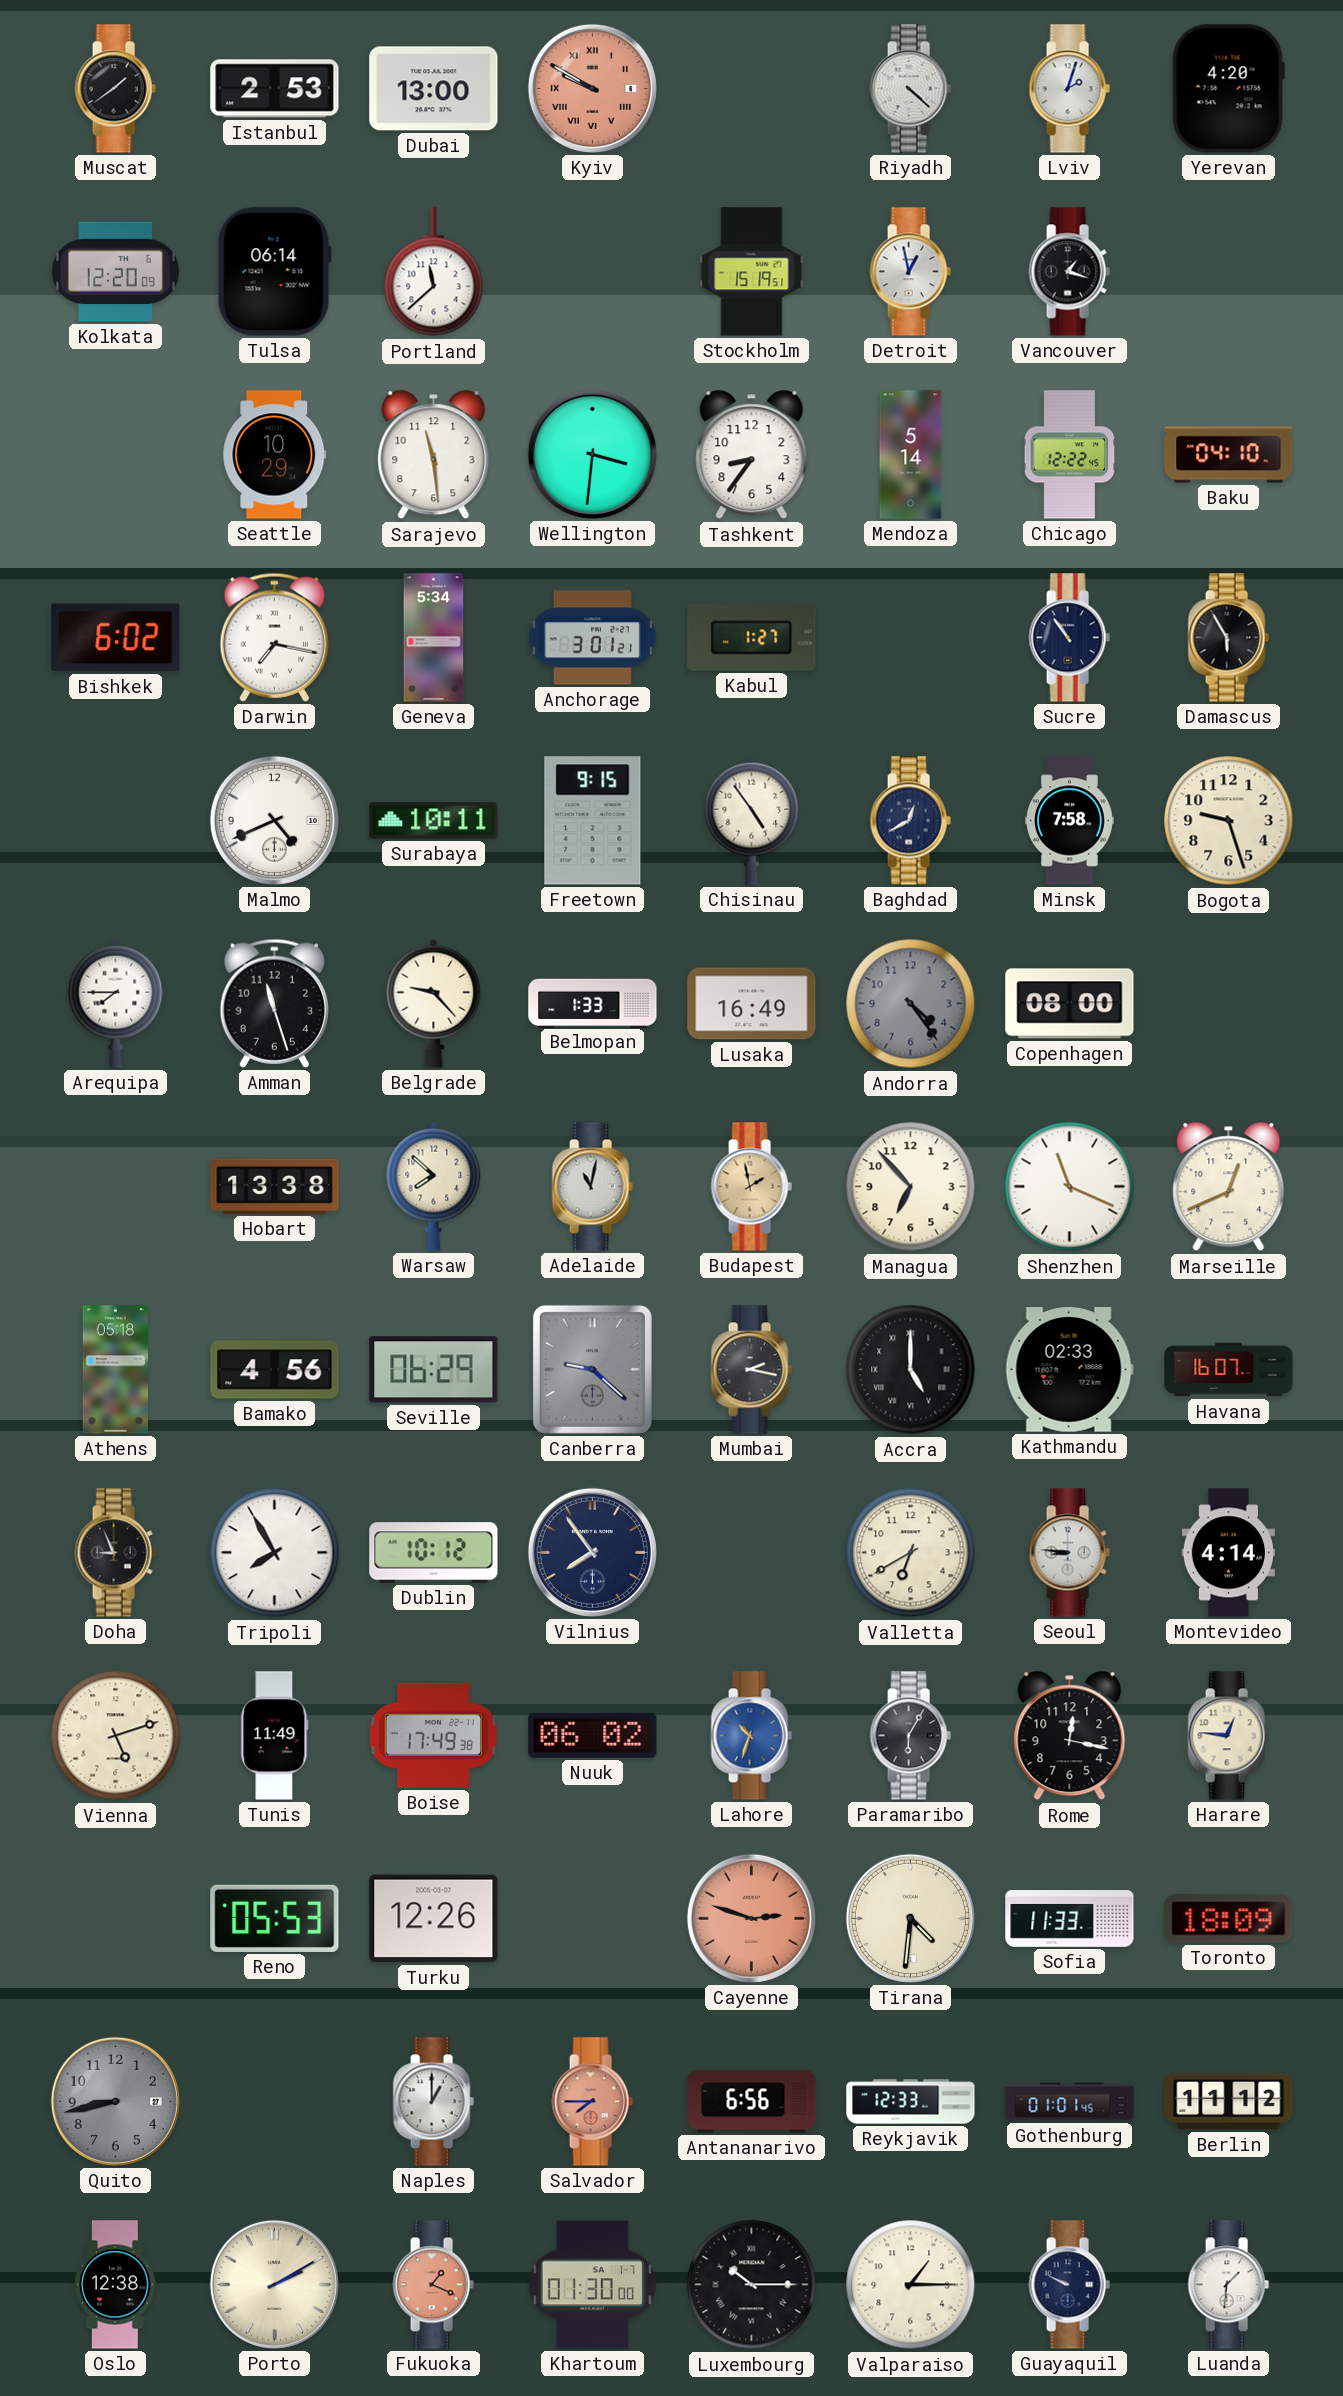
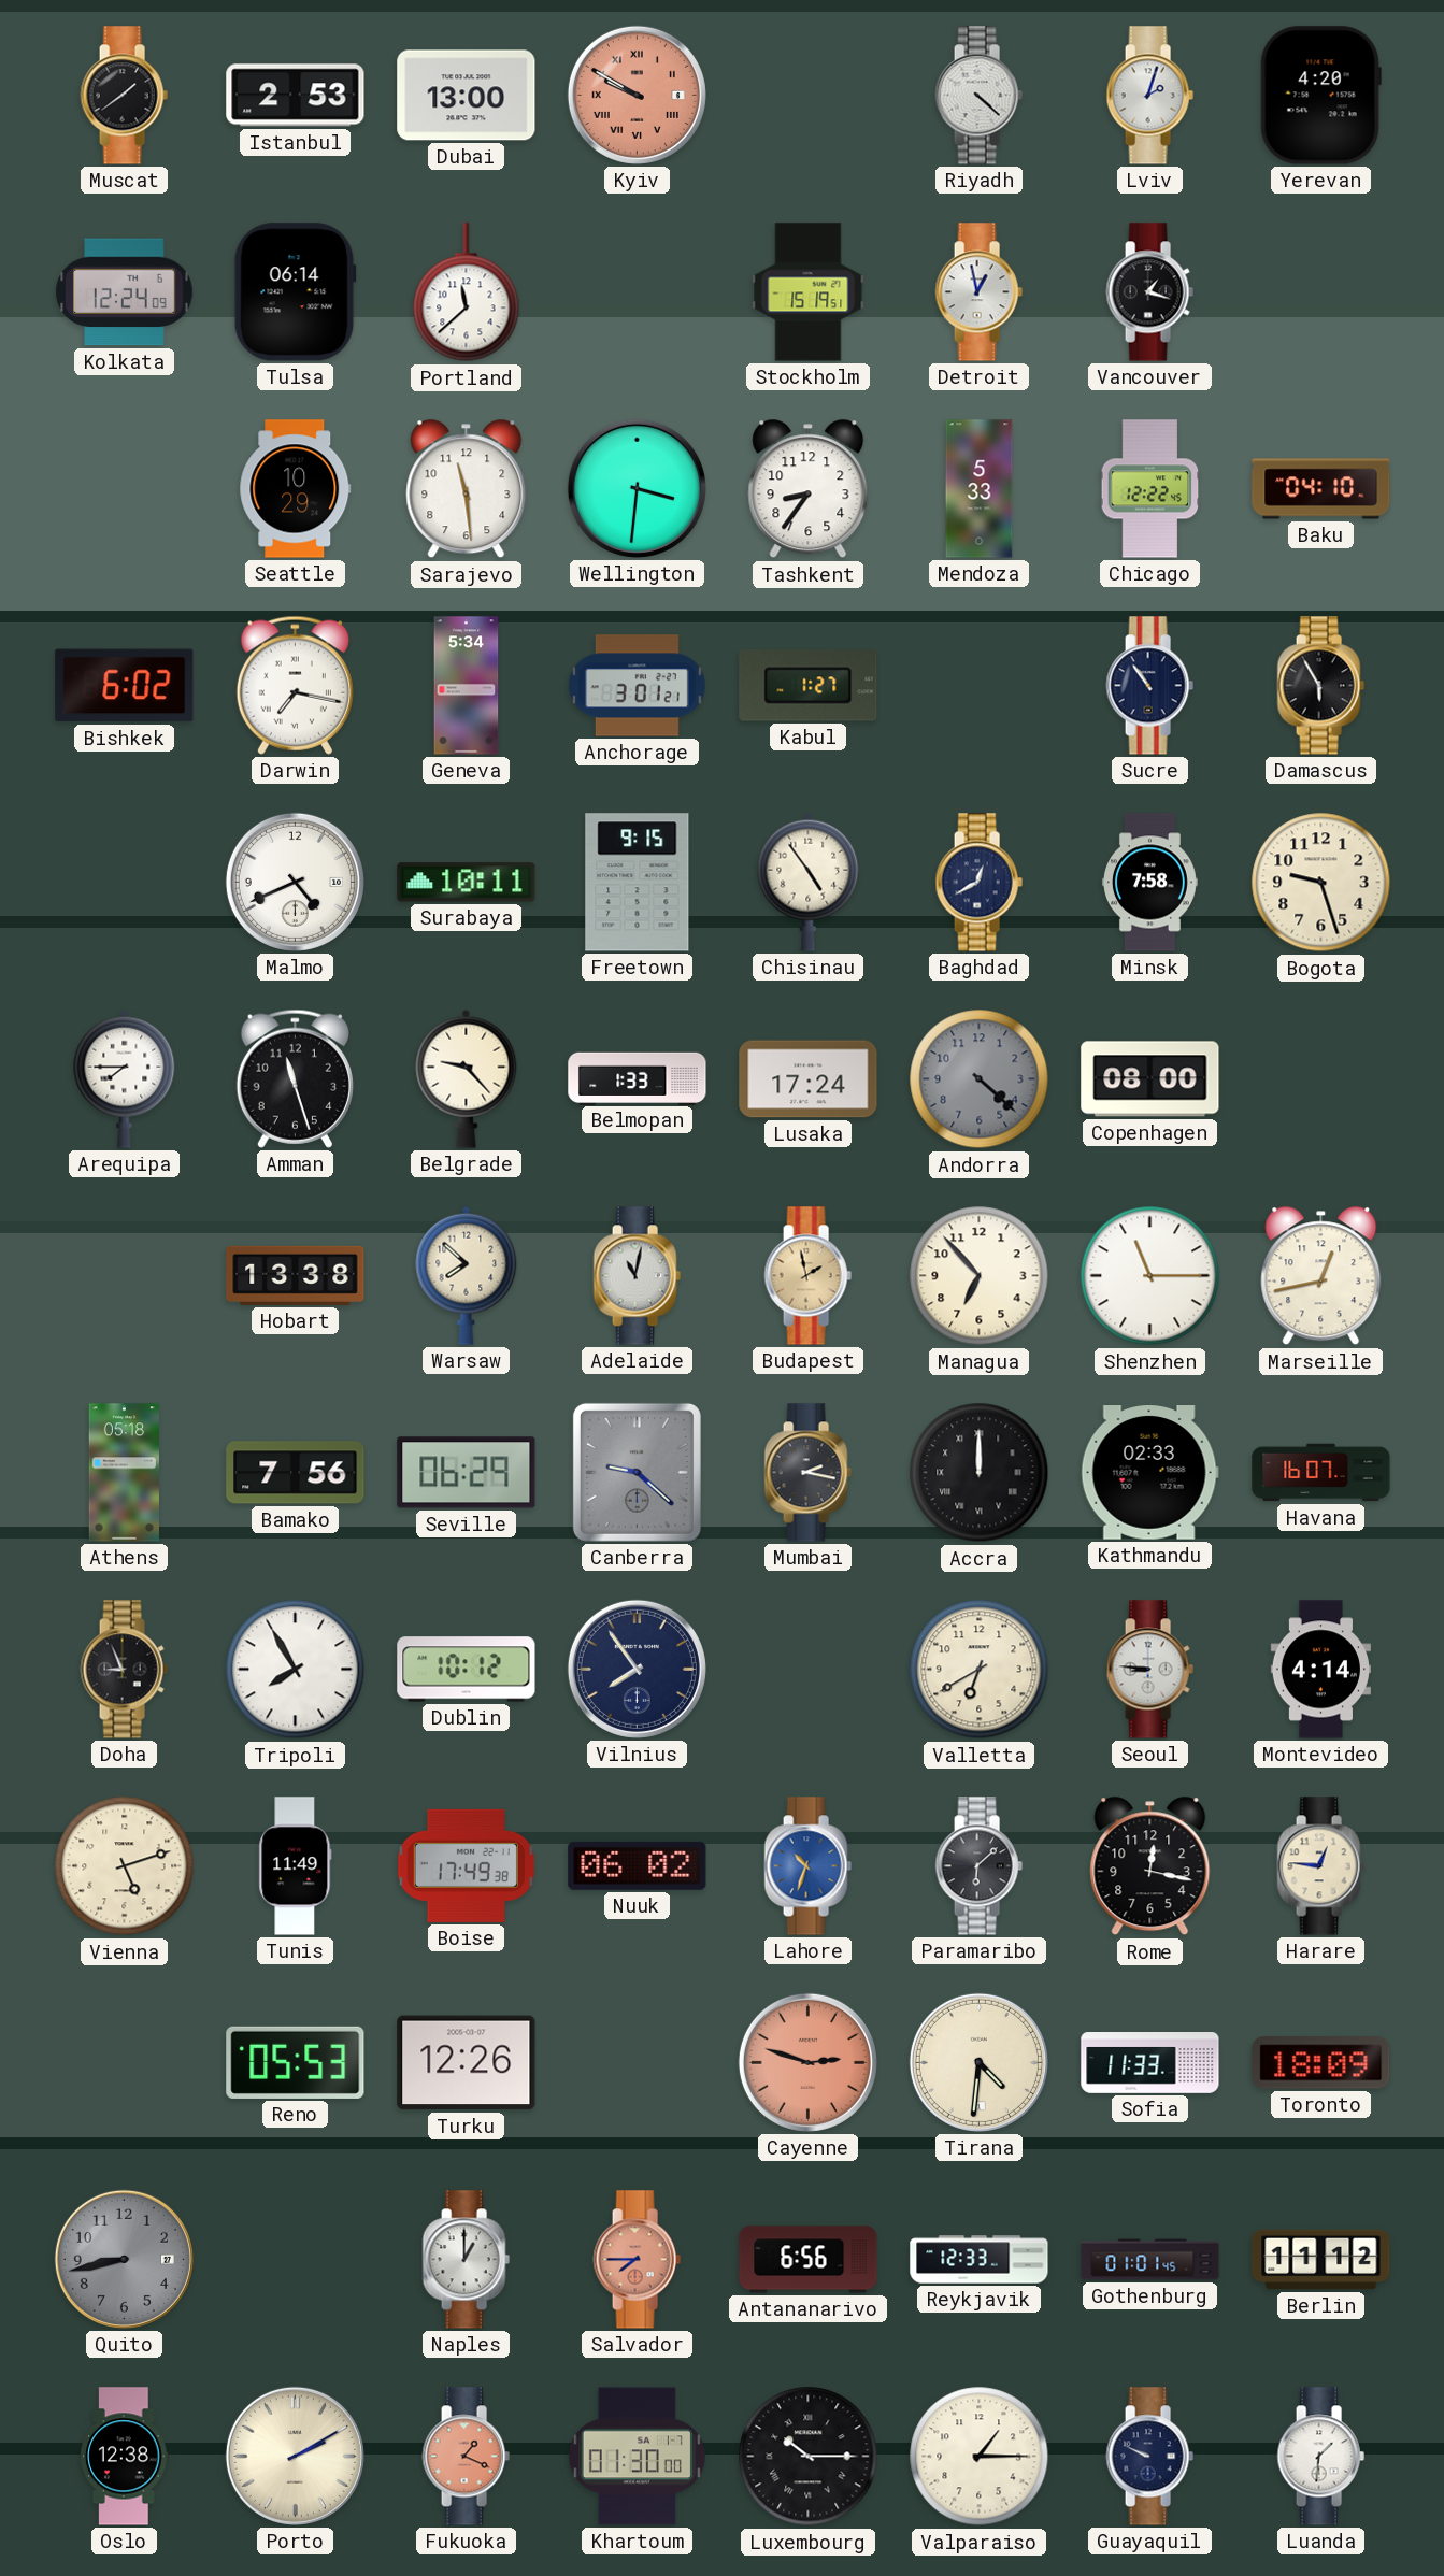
Kolkata: 12:20 -> 12:24 (125, 292)
Mendoza: 5:14 -> 5:33 (980, 489)
Lusaka: 16:49 -> 17:24 (809, 1079)
Andorra: 4:24 -> 4:22 (980, 1079)
Shenzhen: 11:19 -> 11:15 (1150, 1276)
Marseille: 12:41 -> 12:43 (1321, 1276)
Bamako: 4:56 -> 7:56 (296, 1473)
Accra: 5:00 -> 12:00 (980, 1473)
Paramaribo: 6:05 -> 6:08 (978, 1866)
